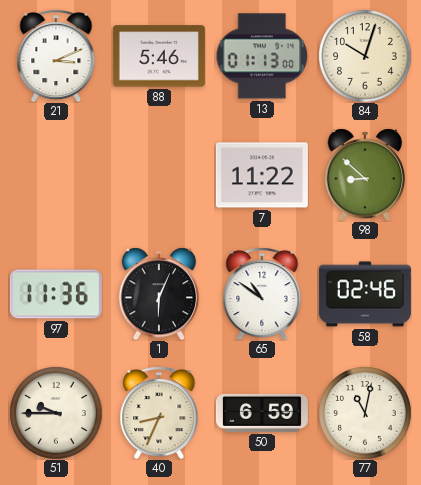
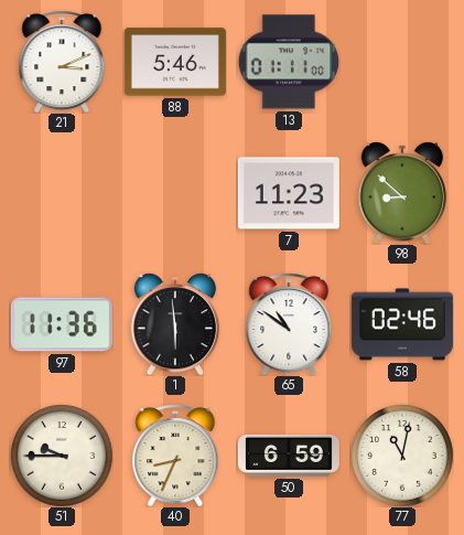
13: 01:13 -> 01:11 (289, 62)
84: 10:03 -> none (365, 56)
7: 11:22 -> 11:23 (289, 193)
1: 6:04 -> 5:59 (175, 324)
